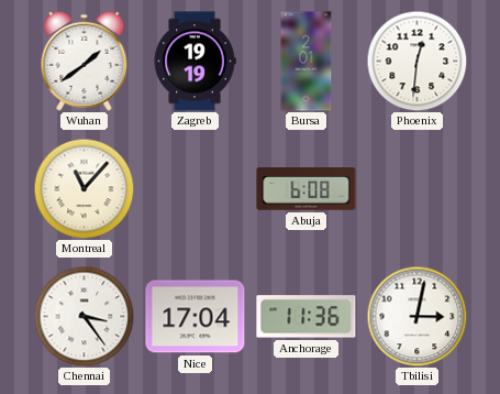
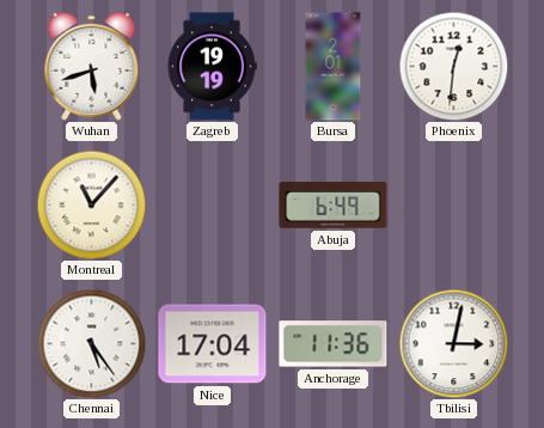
Wuhan: 1:39 -> 5:42 (92, 66)
Abuja: 6:08 -> 6:49 (334, 206)
Chennai: 3:24 -> 5:24 (91, 343)
